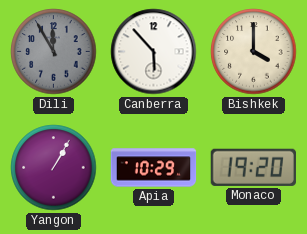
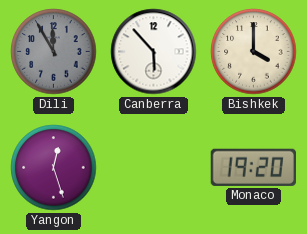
Yangon: 1:05 -> 12:27 (54, 168)
Apia: 10:29 -> none (154, 168)
